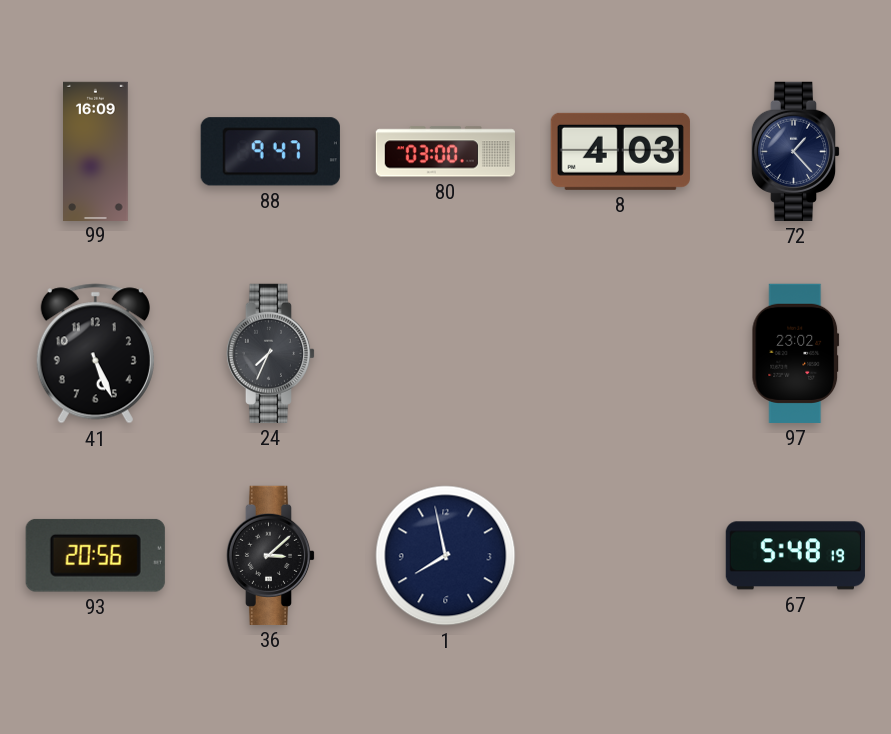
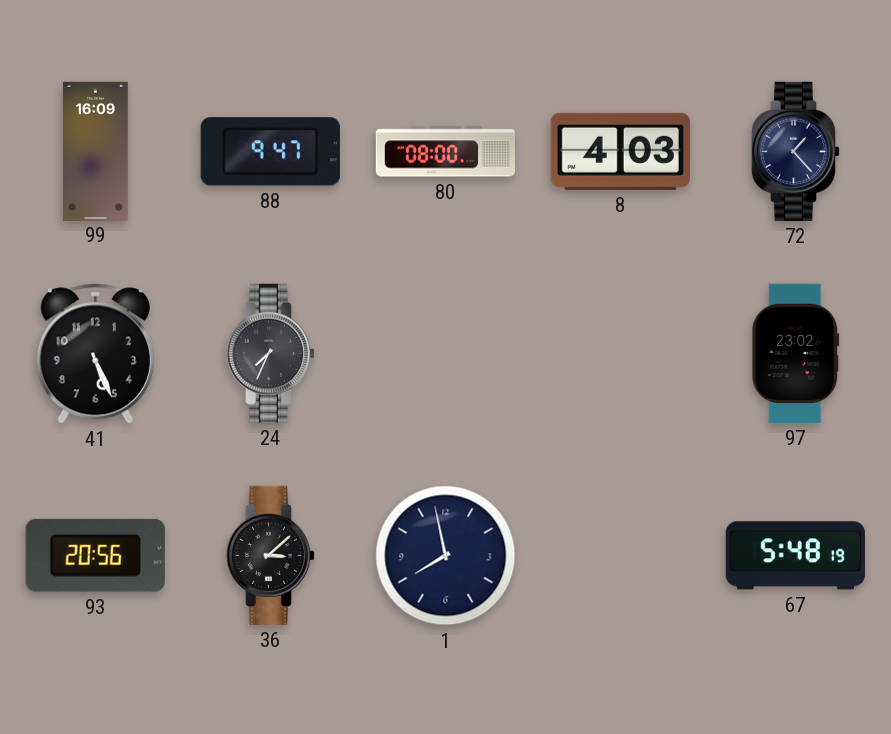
80: 03:00 -> 08:00 (445, 152)
